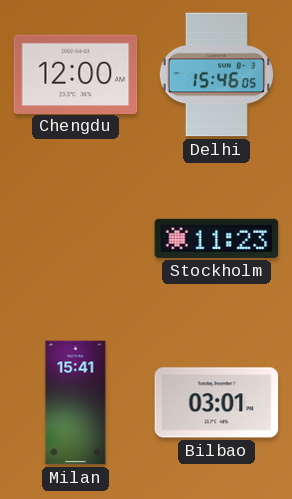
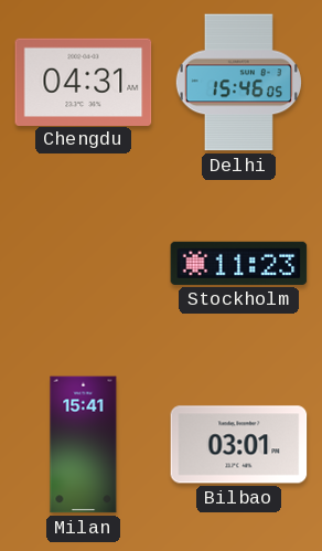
Chengdu: 12:00 -> 04:31 (84, 82)
